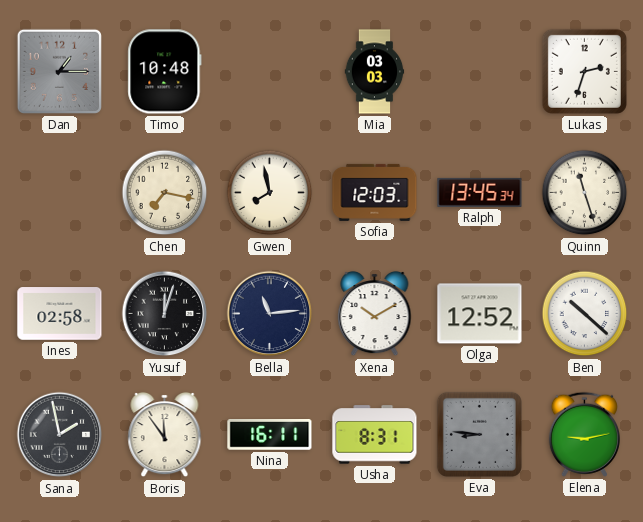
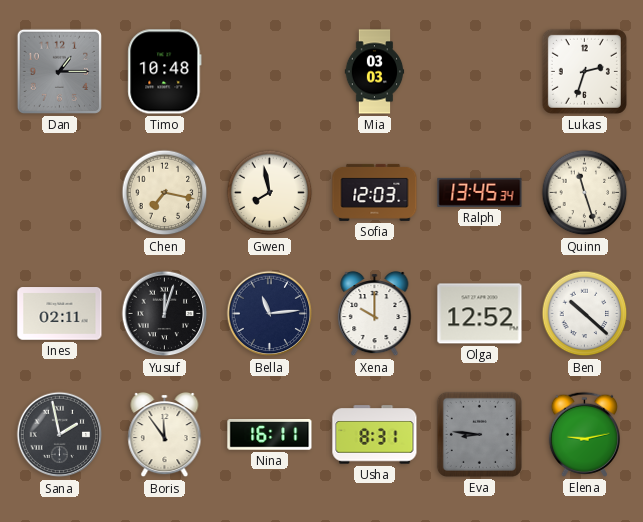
Ines: 02:58 -> 02:11 (60, 314)
Xena: 10:10 -> 10:00 (375, 314)
